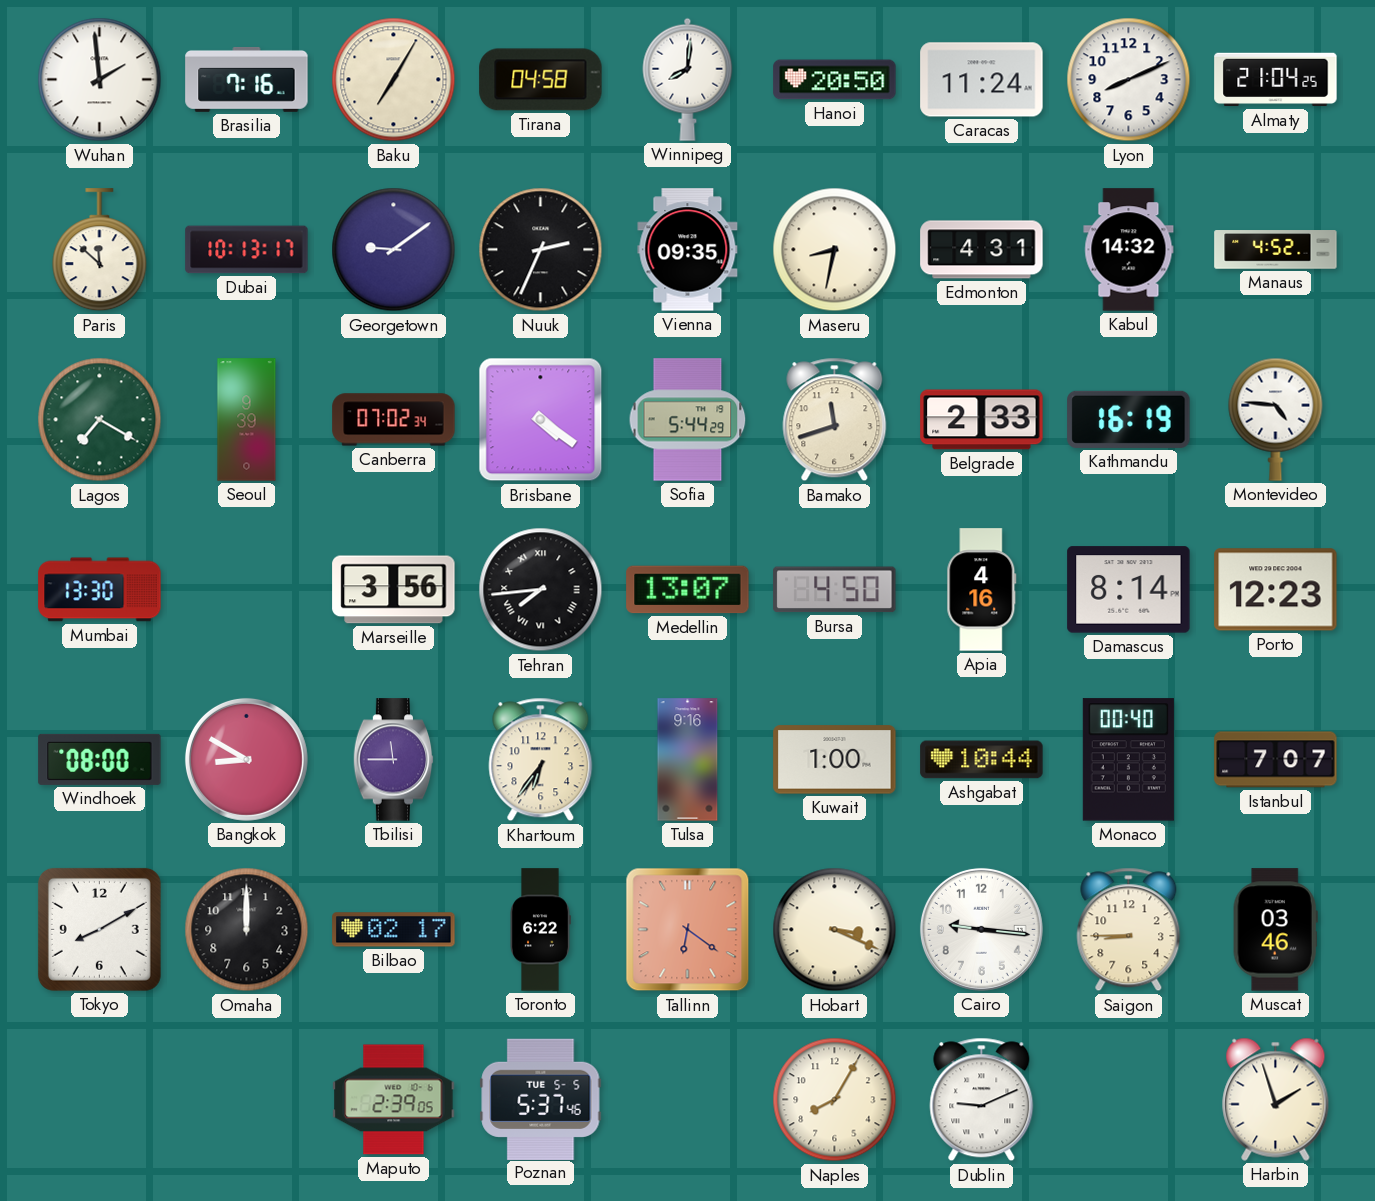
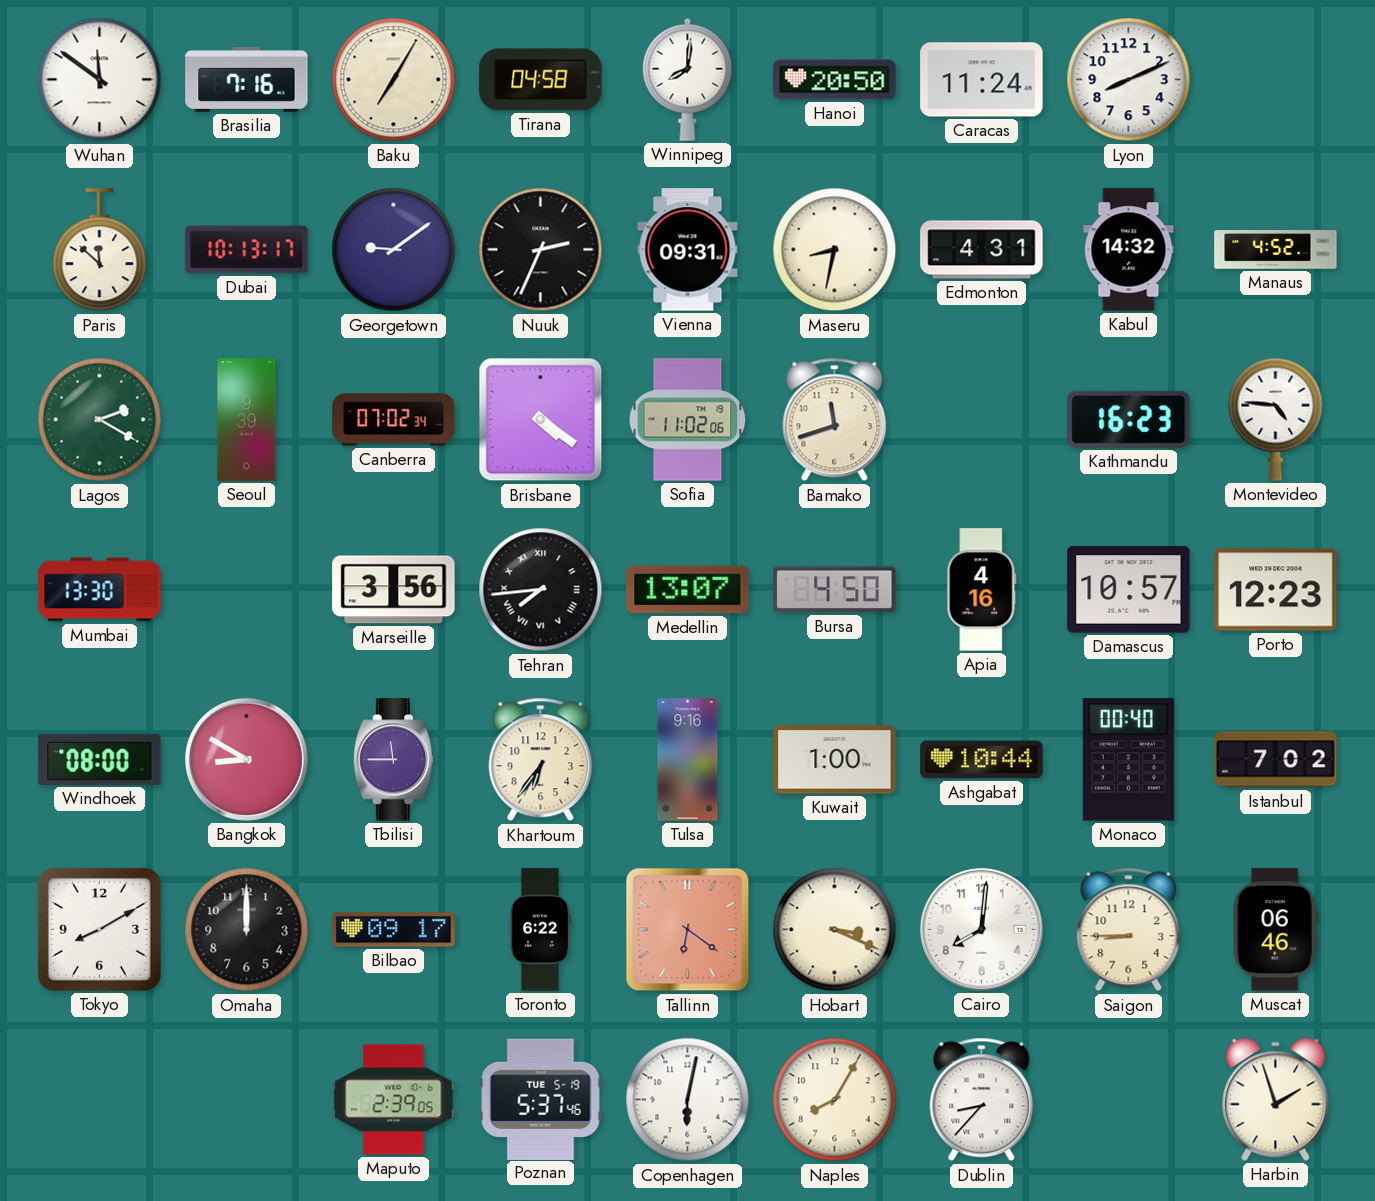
Wuhan: 1:59 -> 11:51 (100, 80)
Almaty: 21:04 -> none (1276, 80)
Vienna: 09:35 -> 09:31 (688, 250)
Lagos: 7:20 -> 2:20 (100, 420)
Sofia: 5:44 -> 11:02 (688, 420)
Belgrade: 2:33 -> none (982, 420)
Kathmandu: 16:19 -> 16:23 (1129, 419)
Damascus: 8:14 -> 10:57 (1129, 590)
Istanbul: 7:07 -> 7:02 (1276, 760)
Bilbao: 02:17 -> 09:17 (394, 930)
Cairo: 9:16 -> 8:01 (981, 929)
Muscat: 03:46 -> 06:46 (1275, 930)
Poznan date: TUE 5-5 -> TUE 5-19 (541, 1099)
Copenhagen: none -> 6:02 (688, 1100)
Dublin: 9:11 -> 8:37 (982, 1100)
